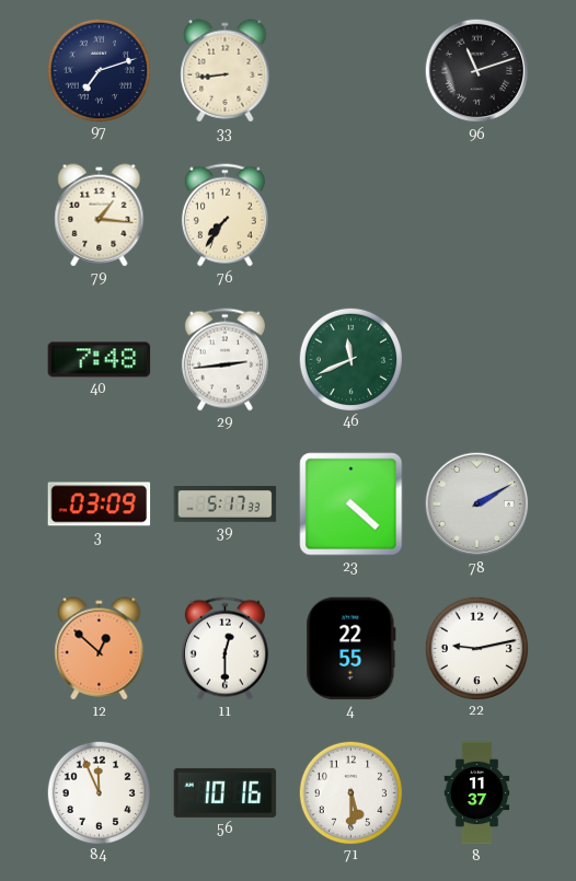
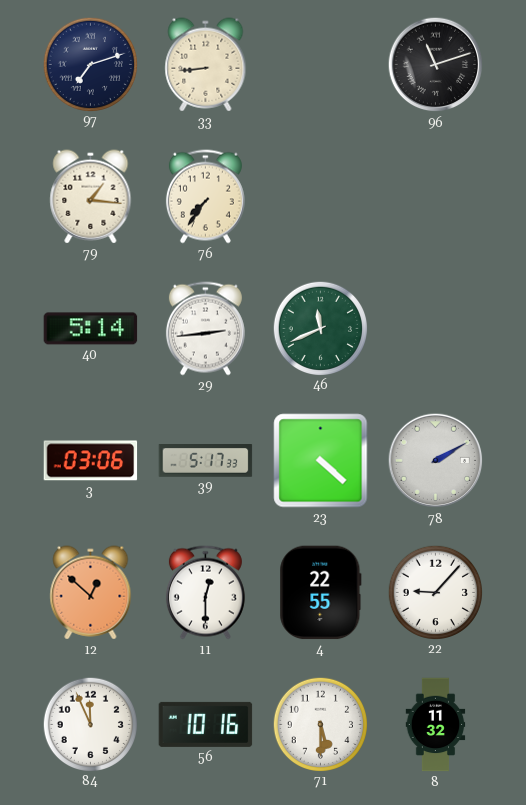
40: 7:48 -> 5:14 (91, 329)
3: 03:09 -> 03:06 (91, 461)
22: 9:13 -> 9:07 (435, 592)
8: 11:37 -> 11:32 (436, 725)
